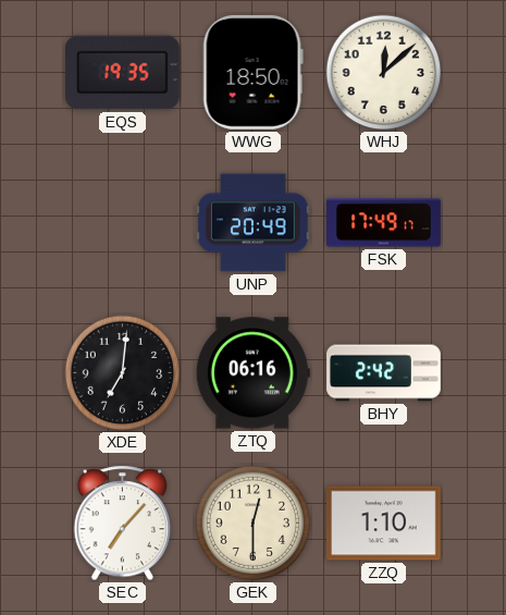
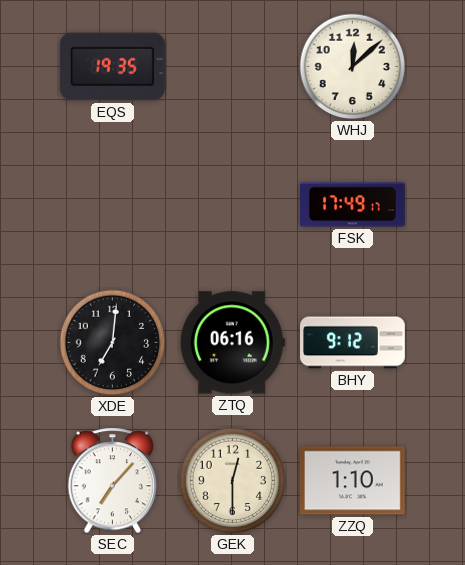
WWG: 18:50 -> none (252, 72)
UNP: 20:49 -> none (252, 223)
BHY: 2:42 -> 9:12 (353, 343)
